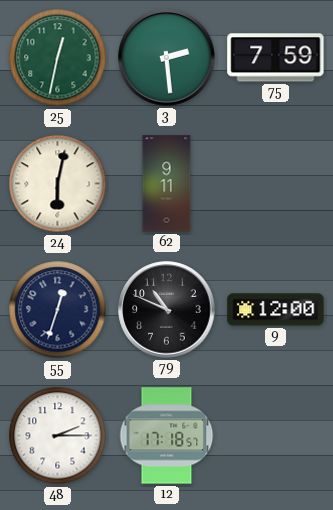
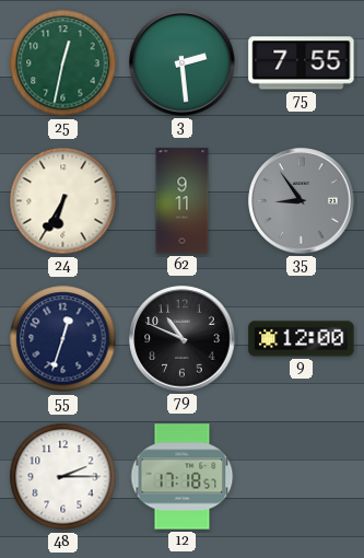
75: 7:59 -> 7:55 (302, 63)
24: 6:02 -> 6:35 (63, 201)
35: none -> 8:54 (302, 201)
